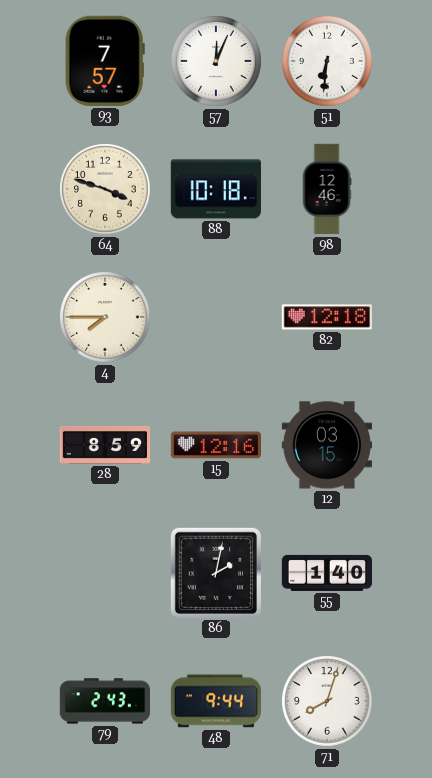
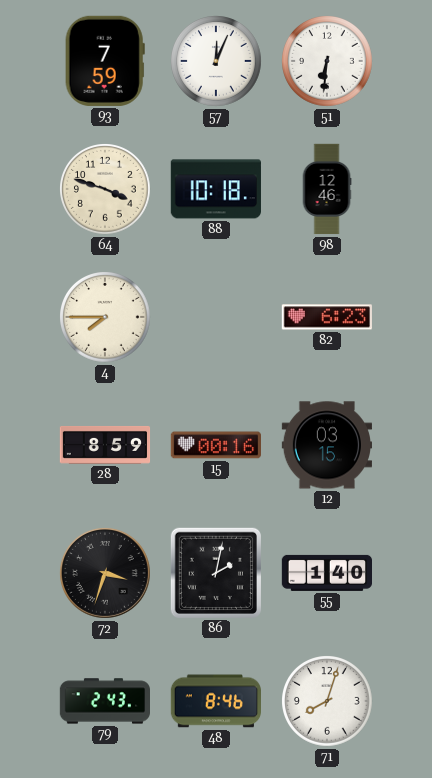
93: 7:57 -> 7:59 (105, 61)
82: 12:18 -> 6:23 (326, 317)
15: 12:16 -> 00:16 (215, 445)
72: none -> 3:33 (105, 573)
48: 9:44 -> 8:46 (215, 701)
